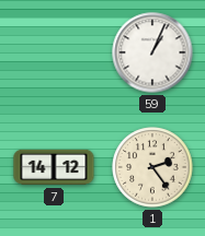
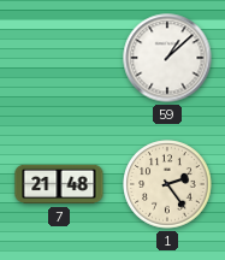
59: 1:04 -> 1:08 (167, 58)
7: 14:12 -> 21:48 (59, 184)
